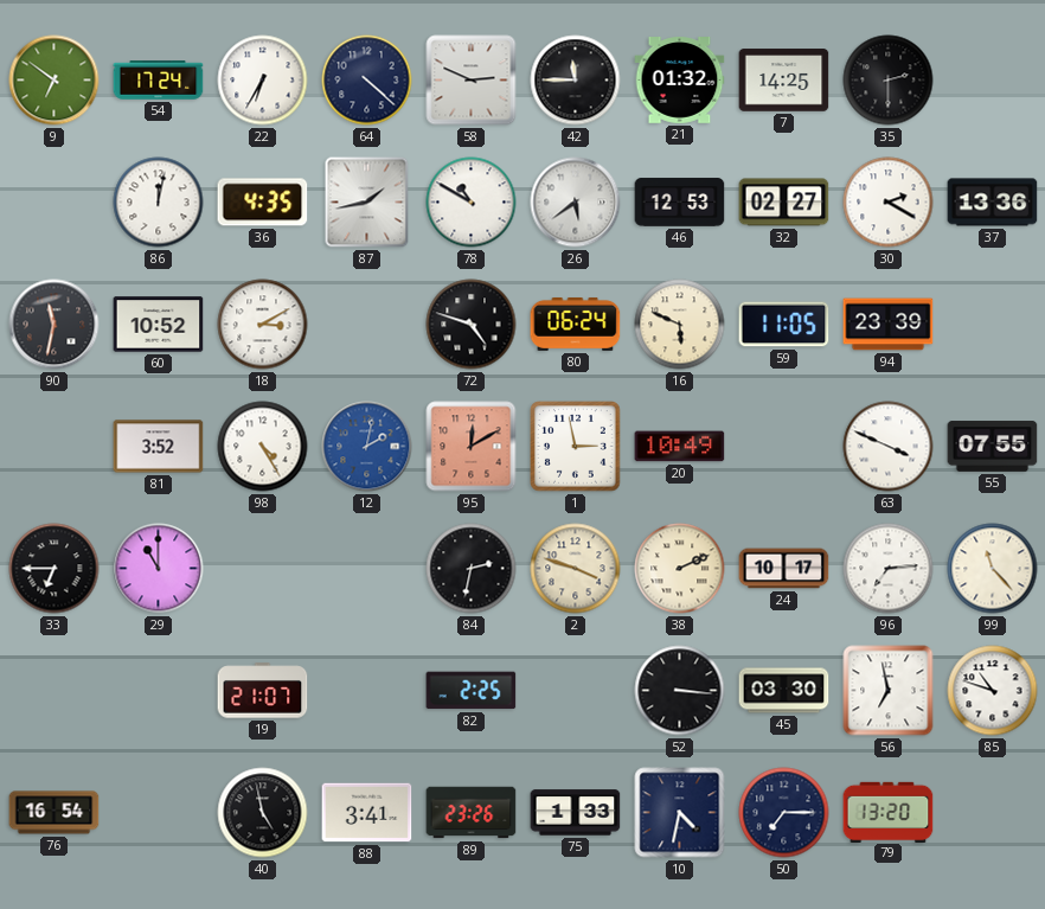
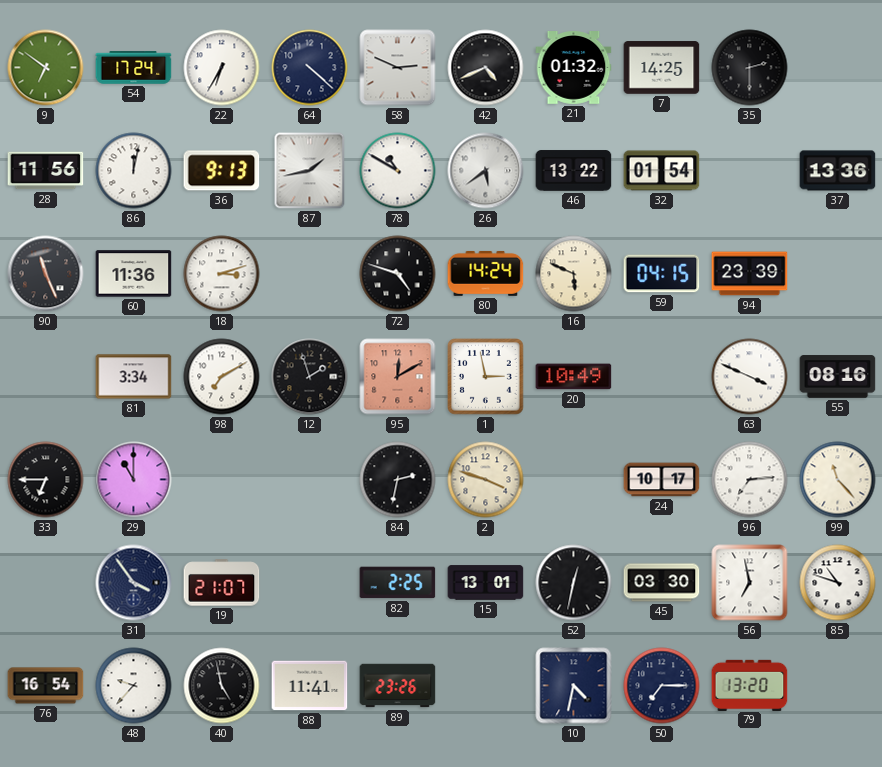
42: 11:45 -> 4:41 (486, 68)
28: none -> 11:56 (46, 171)
36: 4:35 -> 9:13 (222, 171)
46: 12:53 -> 13:22 (574, 171)
32: 02:27 -> 01:54 (662, 171)
30: 2:20 -> none (889, 203)
90: 11:32 -> 11:26 (46, 274)
60: 10:52 -> 11:36 (134, 274)
18: 3:10 -> 3:12 (222, 274)
80: 06:24 -> 14:24 (486, 273)
59: 11:05 -> 04:15 (662, 274)
81: 3:52 -> 3:34 (134, 377)
98: 4:25 -> 7:10 (222, 377)
12: 2:02 -> 1:57 (310, 377)
12 dial: blue -> black (310, 377)
55: 07:55 -> 08:16 (838, 377)
38: 2:11 -> none (680, 569)
31: none -> 3:54 (134, 583)
15: none -> 13:01 (486, 583)
52: 3:16 -> 12:32 (574, 583)
48: none -> 9:37 (134, 686)
88: 3:41 -> 11:41 (310, 686)
75: 1:33 -> none (576, 813)
